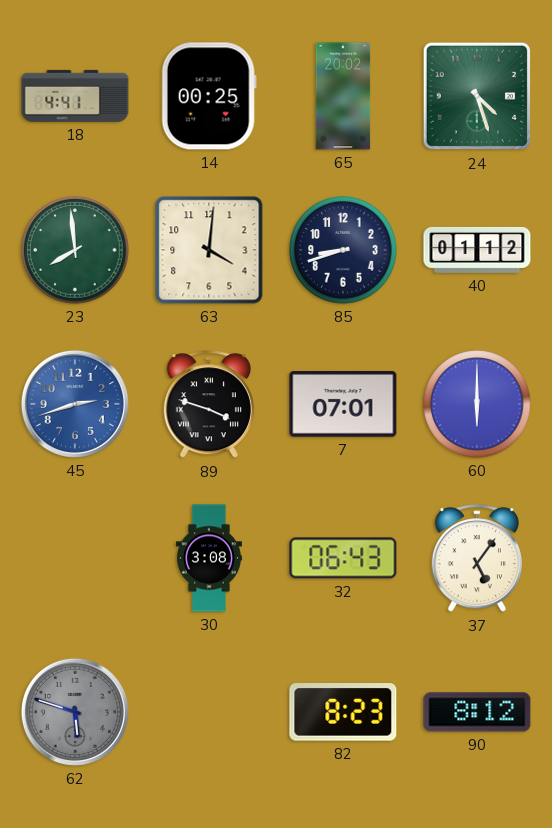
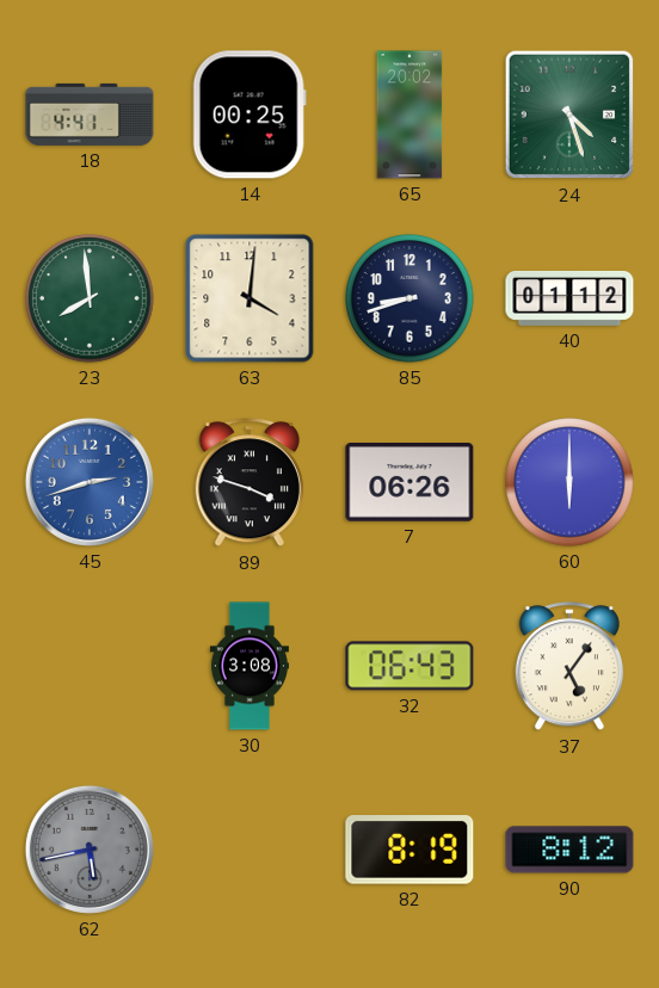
7: 07:01 -> 06:26 (409, 483)
62: 5:48 -> 5:43 (90, 850)
82: 8:23 -> 8:19 (409, 850)
